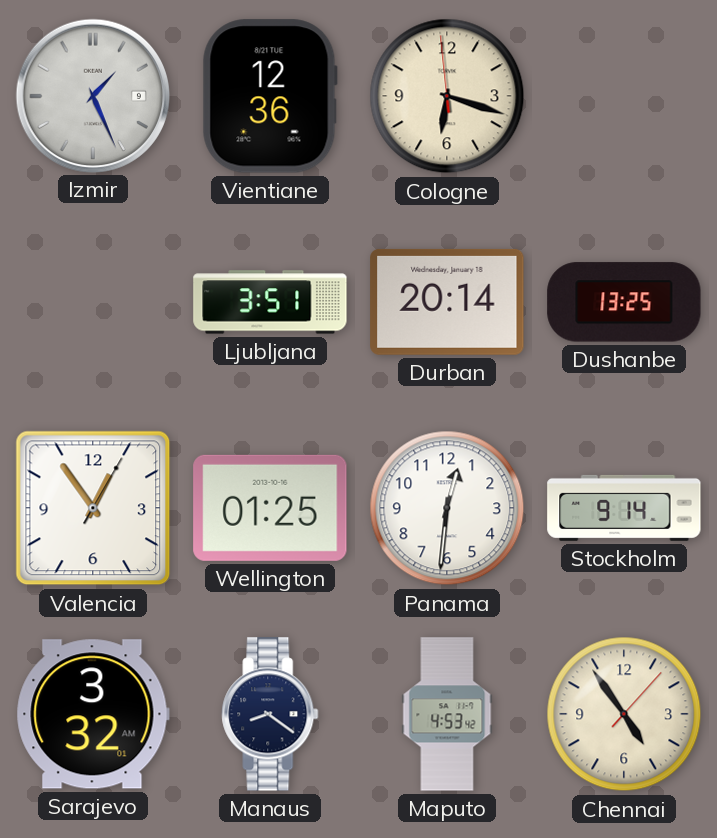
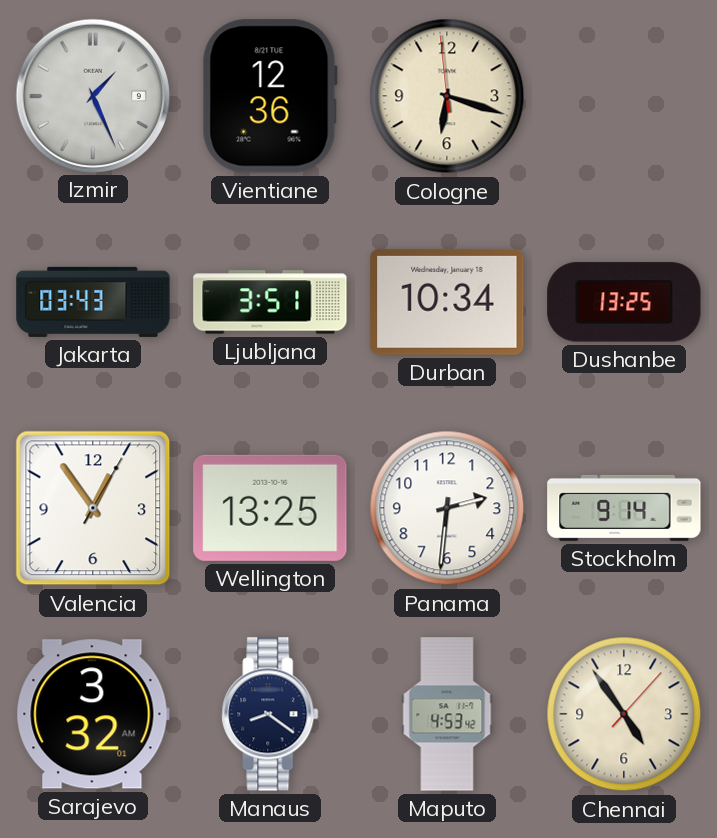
Jakarta: none -> 03:43 (93, 302)
Durban: 20:14 -> 10:34 (447, 302)
Wellington: 01:25 -> 13:25 (270, 508)
Panama: 12:31 -> 2:31 (447, 508)
